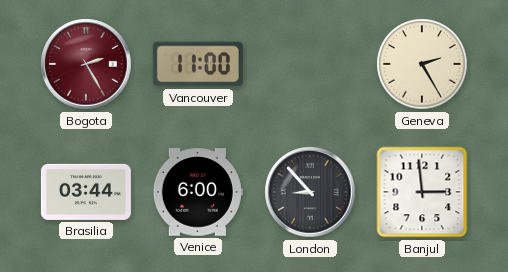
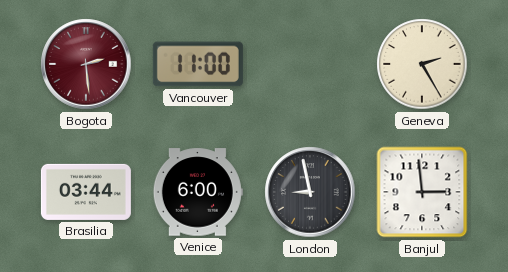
Bogota: 2:25 -> 2:29 (86, 64)
London: 8:53 -> 8:58 (310, 192)
